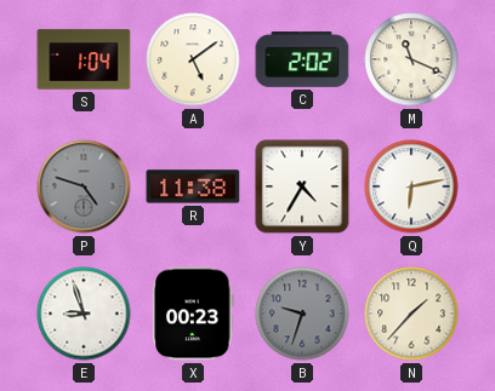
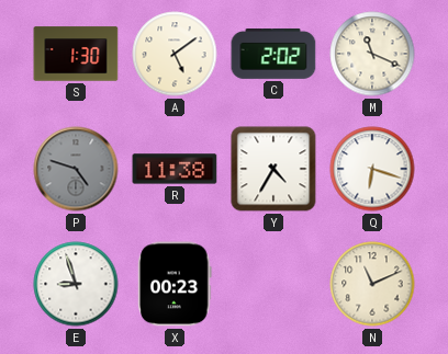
S: 1:04 -> 1:30 (76, 54)
Q: 6:13 -> 6:18 (372, 169)
B: 9:33 -> none (302, 314)
N: 1:37 -> 11:11 (372, 284)
